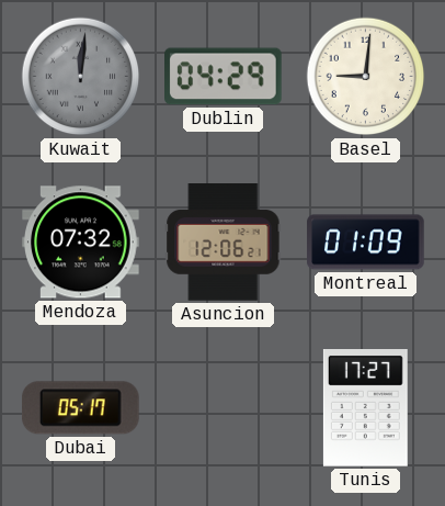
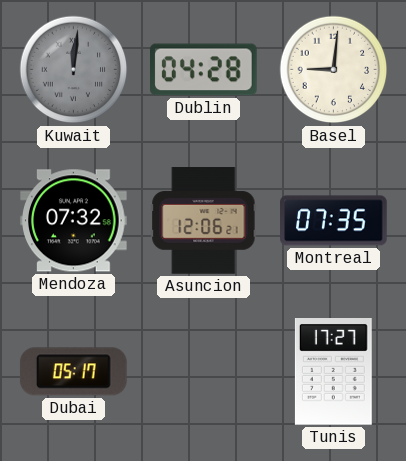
Dublin: 04:29 -> 04:28 (204, 70)
Montreal: 01:09 -> 07:35 (334, 221)
